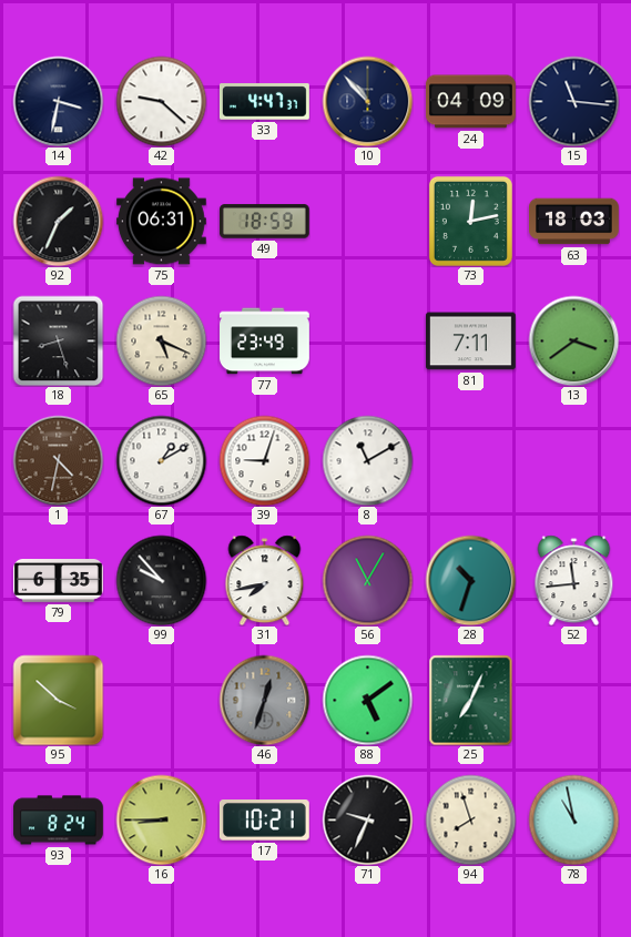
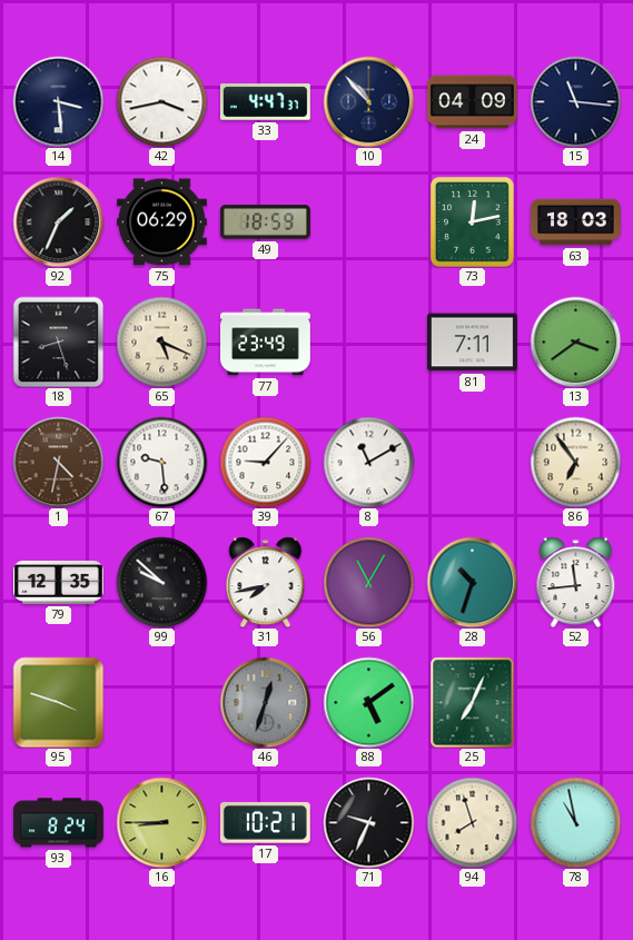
14: 3:32 -> 3:29 (58, 101)
42: 9:22 -> 3:43 (161, 101)
75: 06:31 -> 06:29 (162, 222)
67: 1:10 -> 9:29 (161, 462)
39: 9:03 -> 9:07 (265, 462)
86: none -> 6:54 (575, 462)
79: 6:35 -> 12:35 (59, 583)
99: 9:53 -> 9:52 (161, 582)
95: 3:52 -> 3:48 (58, 702)
